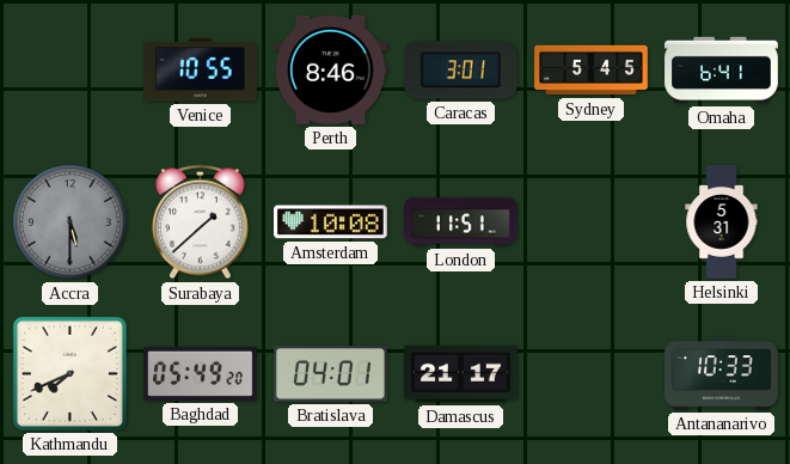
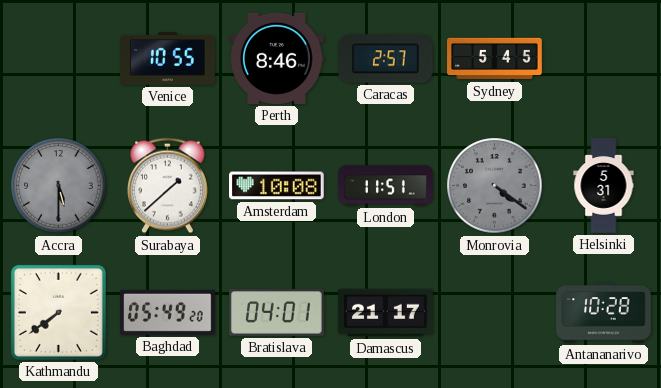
Caracas: 3:01 -> 2:57 (386, 59)
Omaha: 6:41 -> none (722, 71)
Monrovia: none -> 4:21 (495, 186)
Kathmandu: 7:41 -> 7:39 (58, 312)
Antananarivo: 10:33 -> 10:28 (604, 313)
